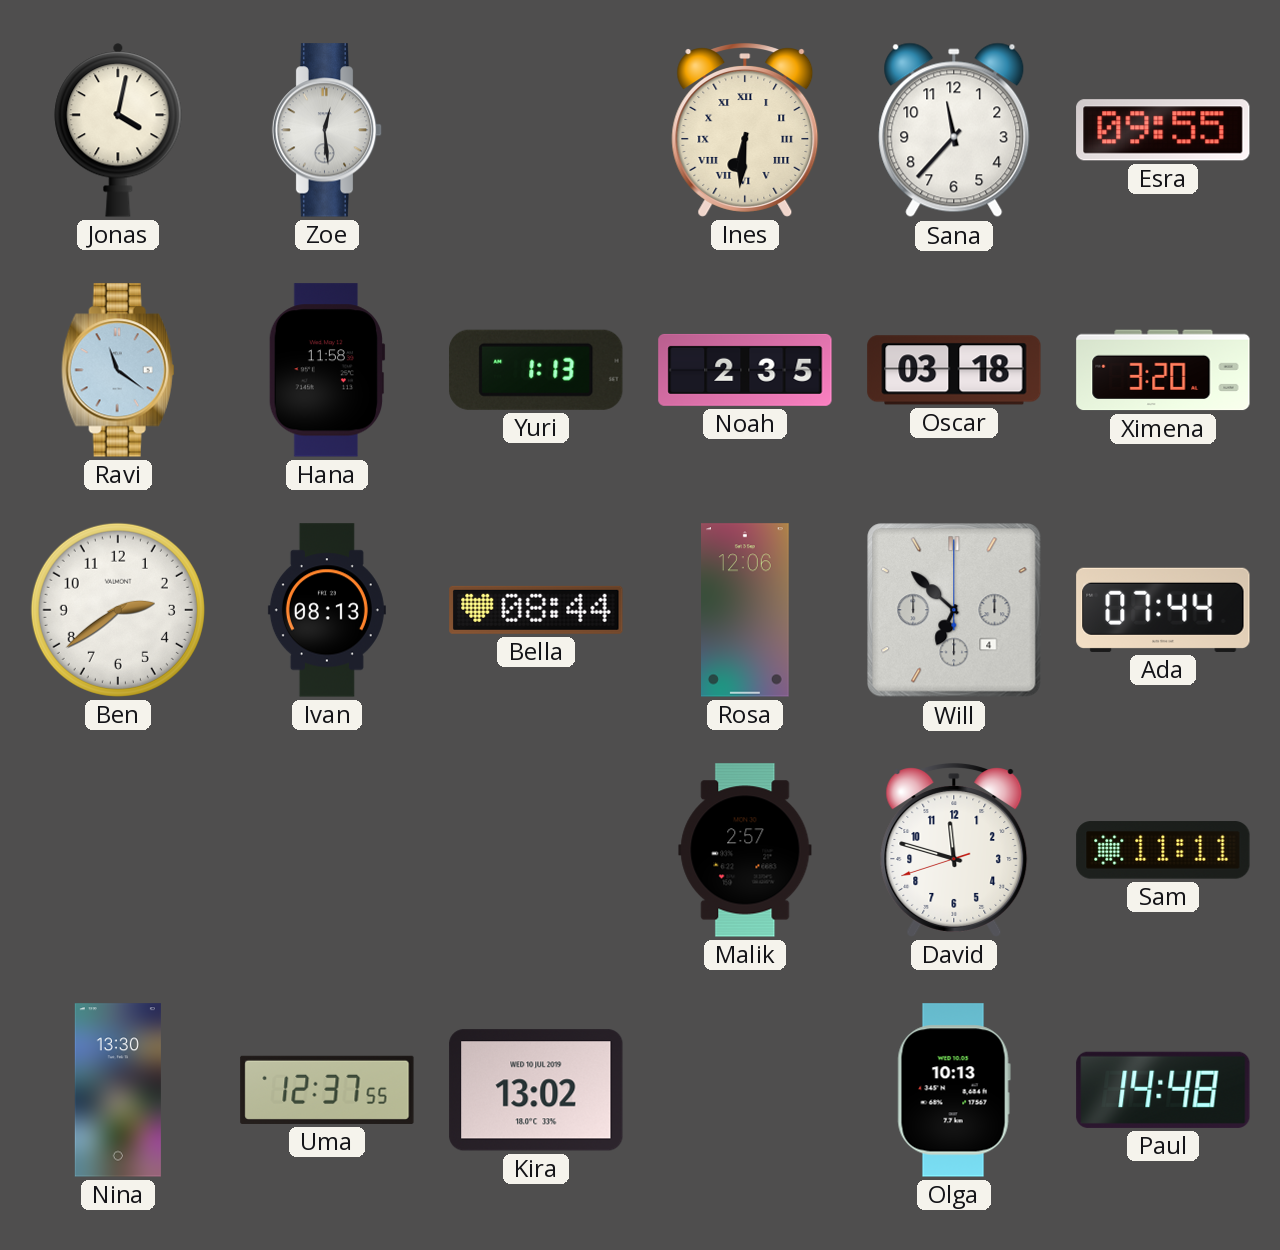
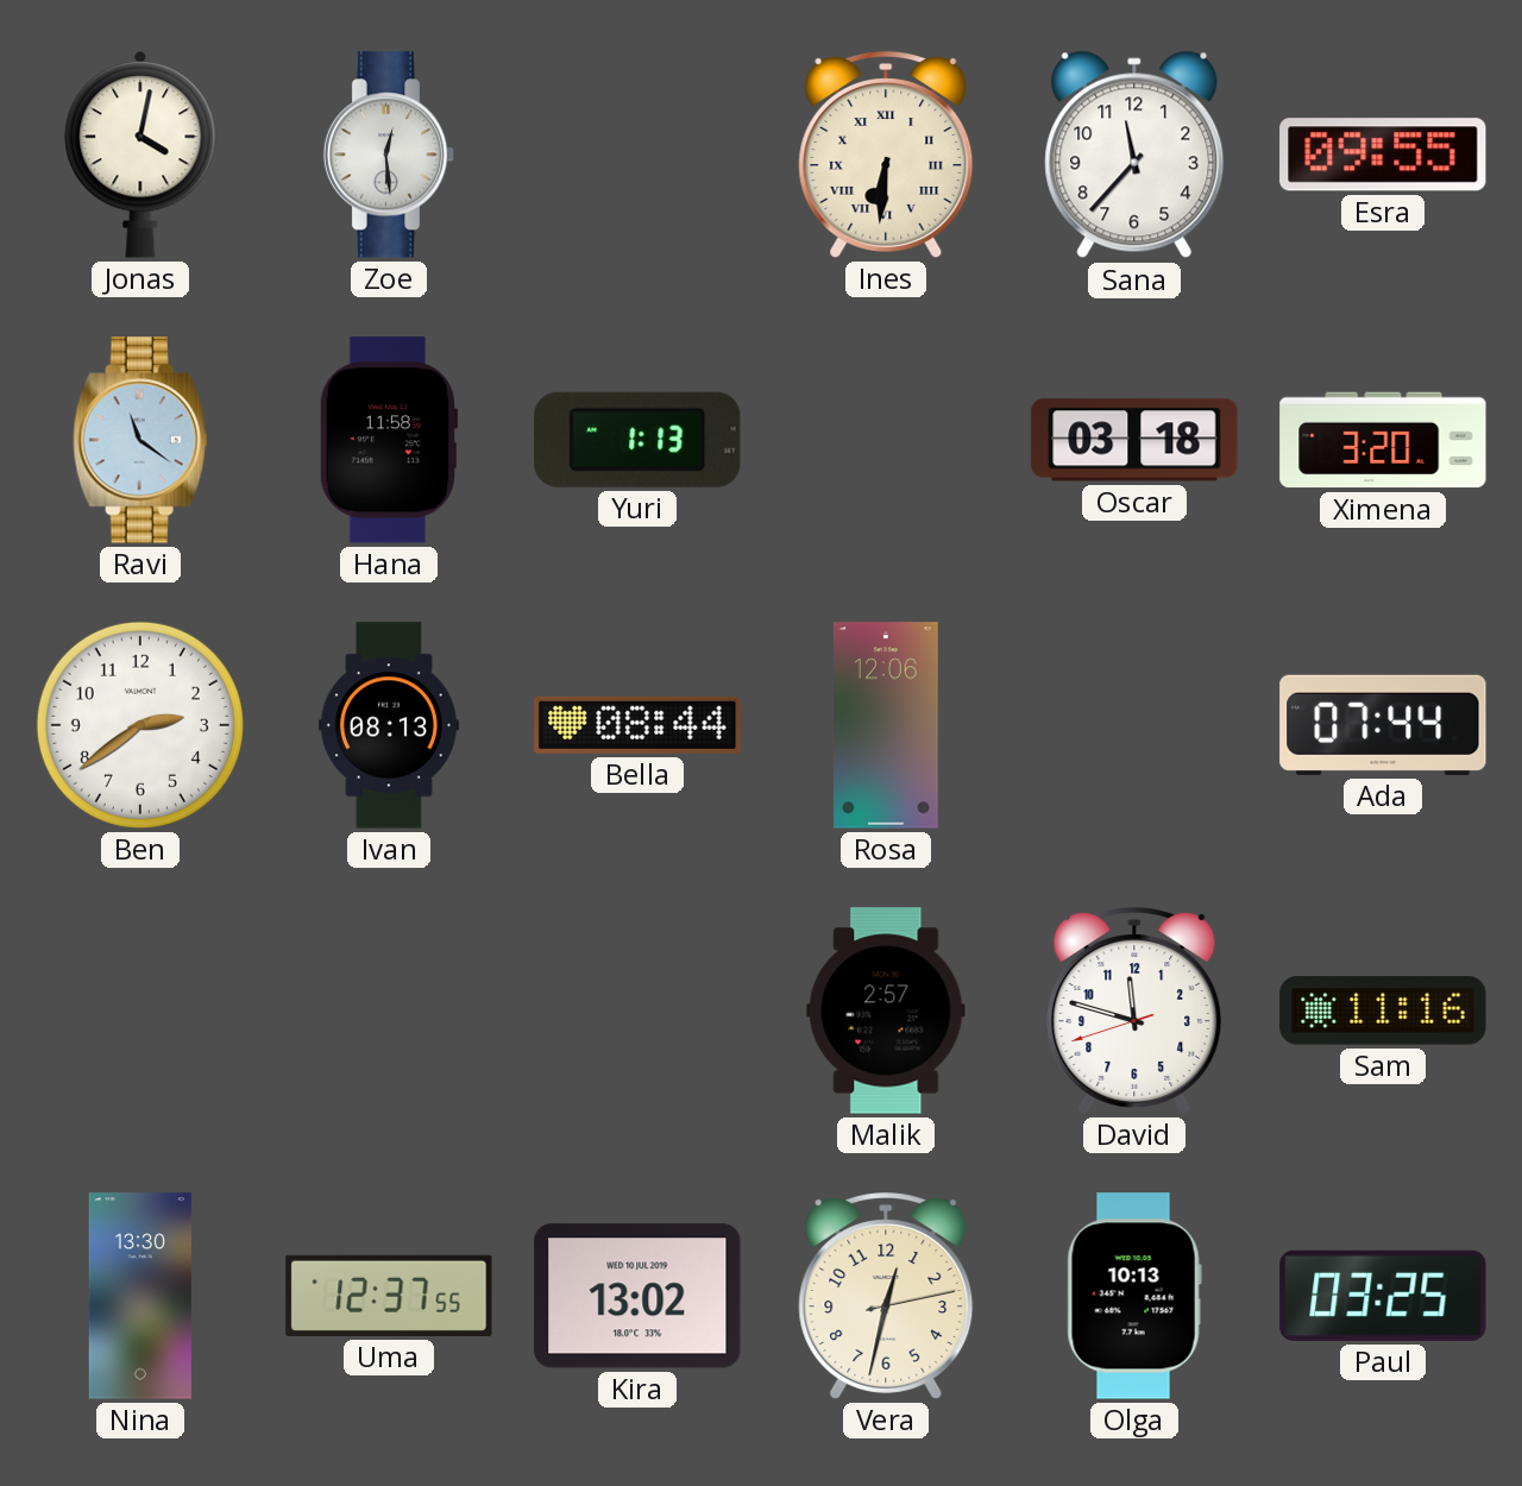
Noah: 2:35 -> none (745, 370)
Will: 6:52 -> none (954, 610)
Sam: 11:11 -> 11:16 (1383, 1010)
Vera: none -> 12:32 (886, 1296)
Paul: 14:48 -> 03:25 (1383, 1296)
